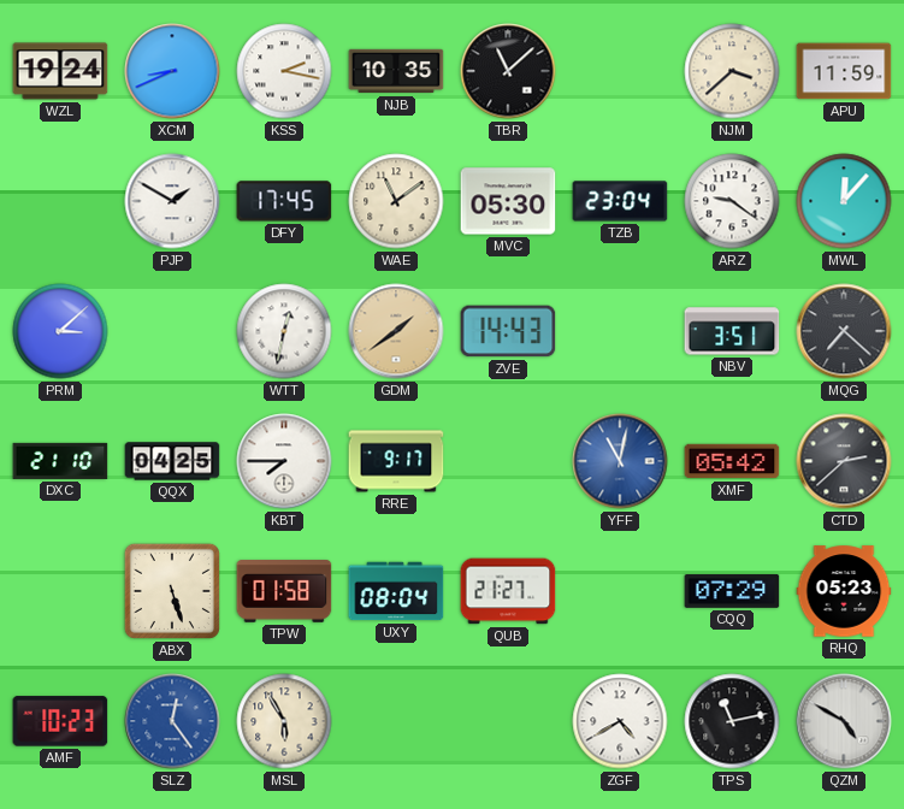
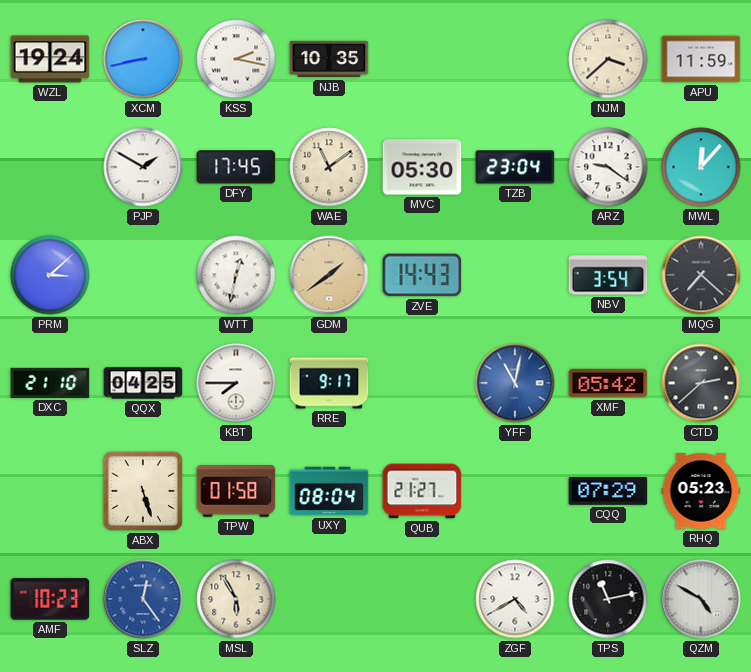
XCM: 8:41 -> 8:43 (143, 59)
TBR: 11:08 -> none (508, 71)
NBV: 3:51 -> 3:54 (608, 275)
